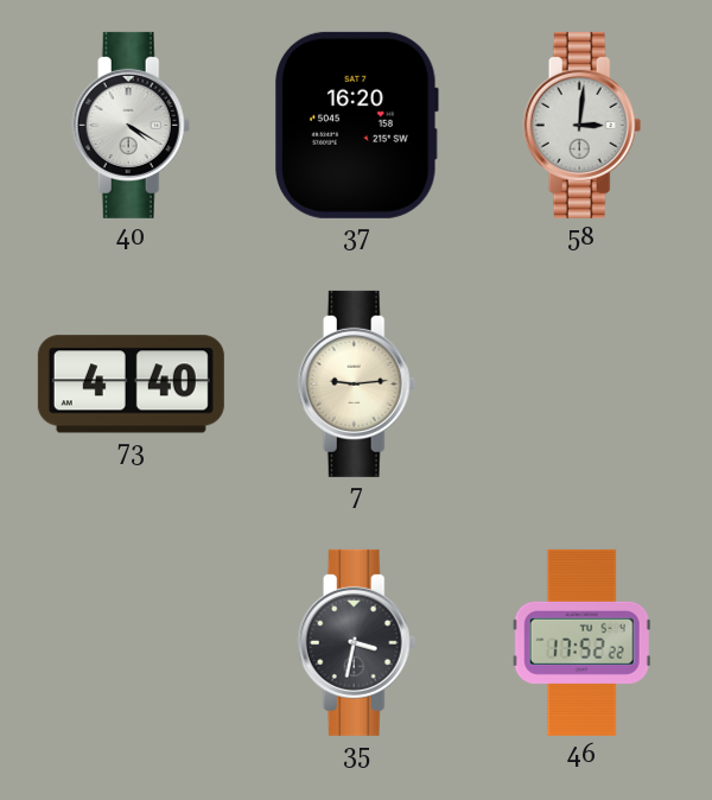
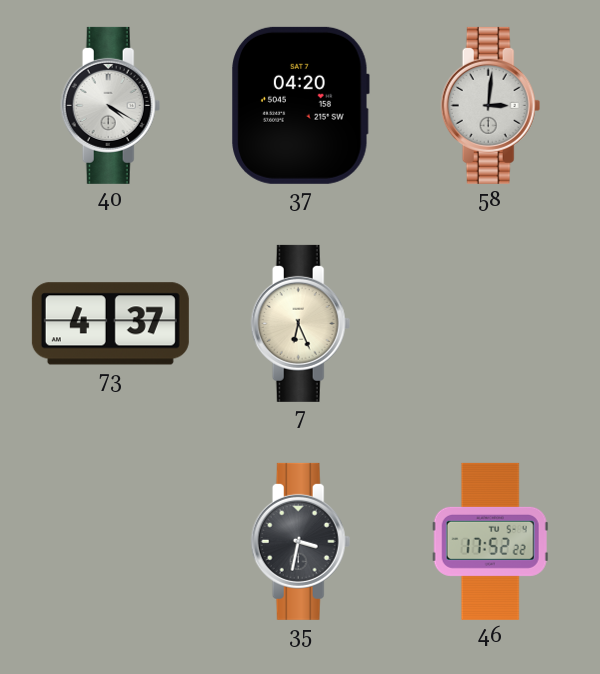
37: 16:20 -> 04:20 (301, 105)
73: 4:40 -> 4:37 (110, 324)
7: 9:14 -> 6:26 (301, 323)
